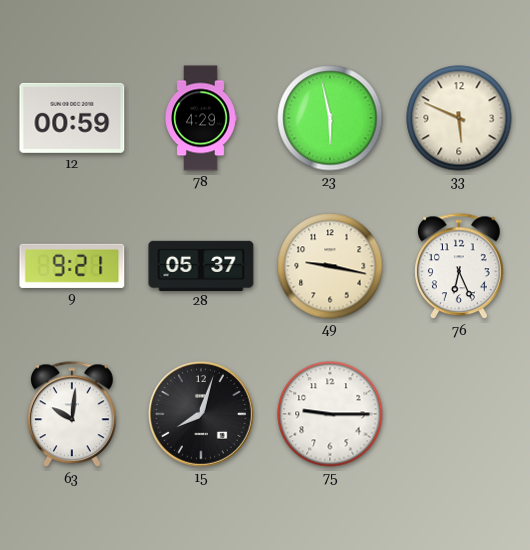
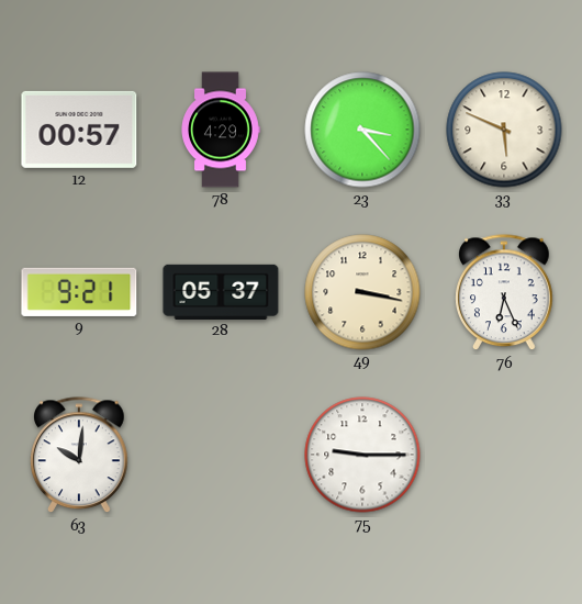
12: 00:59 -> 00:57 (79, 130)
23: 5:58 -> 3:23 (362, 130)
49: 9:17 -> 3:17 (362, 292)
15: 8:03 -> none (202, 415)
